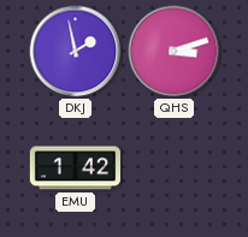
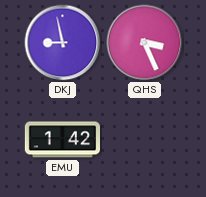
DKJ: 1:58 -> 8:58 (63, 43)
QHS: 3:12 -> 3:26 (145, 43)
